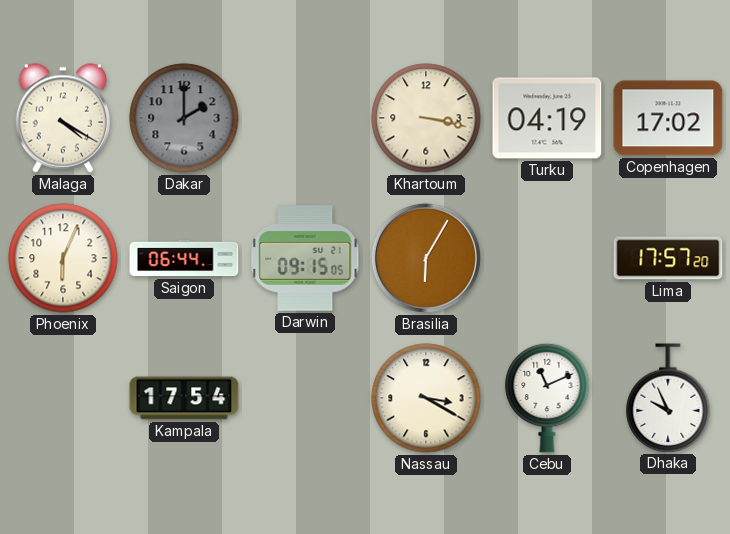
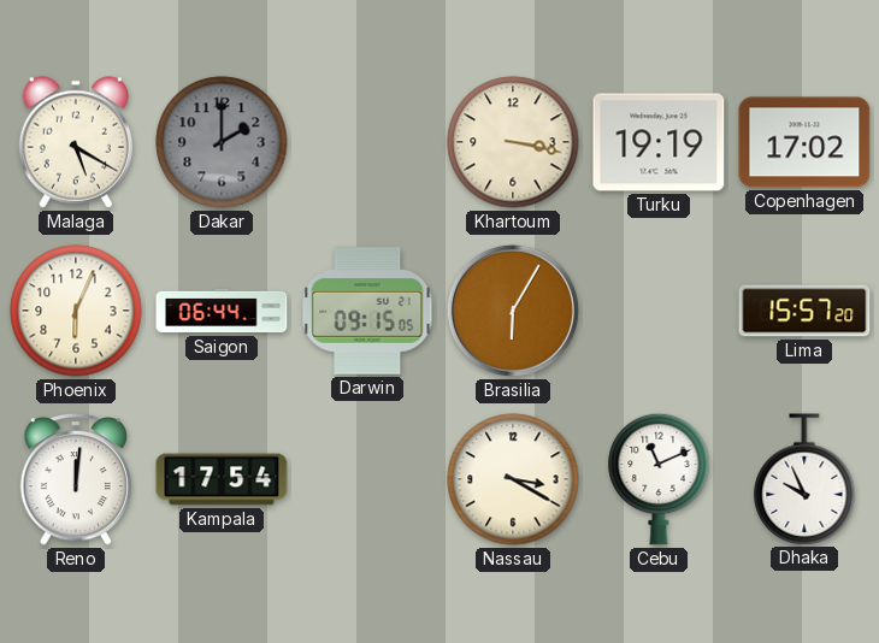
Malaga: 4:20 -> 5:20 (75, 142)
Turku: 04:19 -> 19:19 (659, 142)
Lima: 17:57 -> 15:57 (804, 311)
Reno: none -> 12:01 (76, 479)
